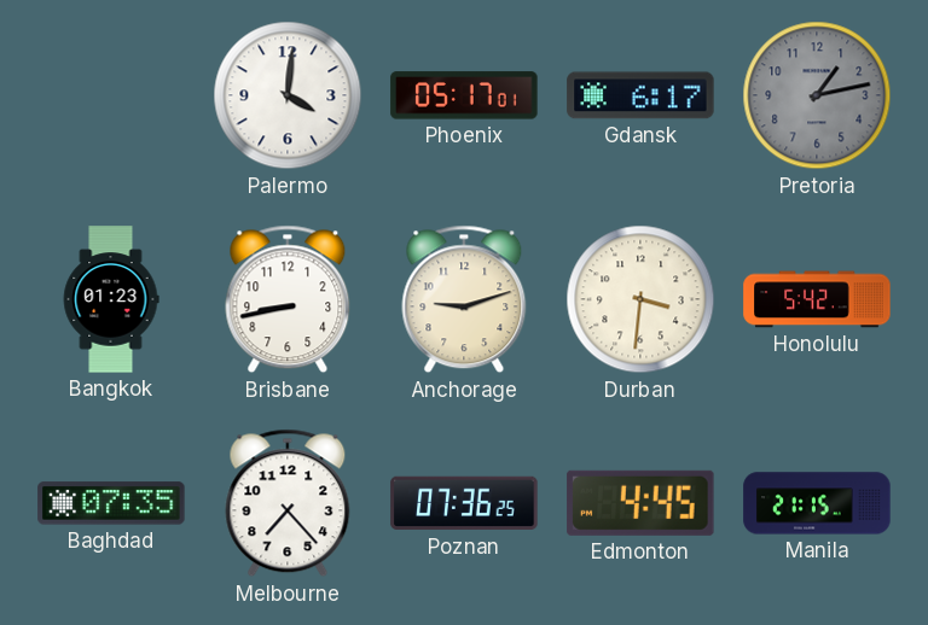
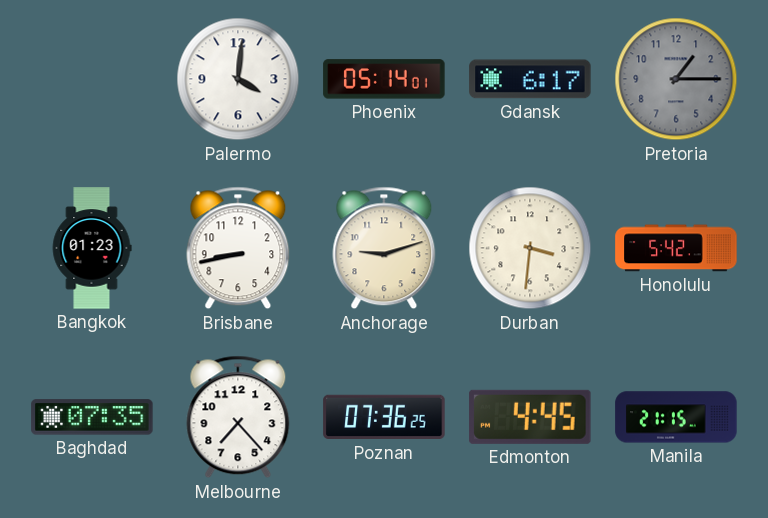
Phoenix: 05:17 -> 05:14 (384, 79)
Pretoria: 1:13 -> 1:15 (676, 79)
